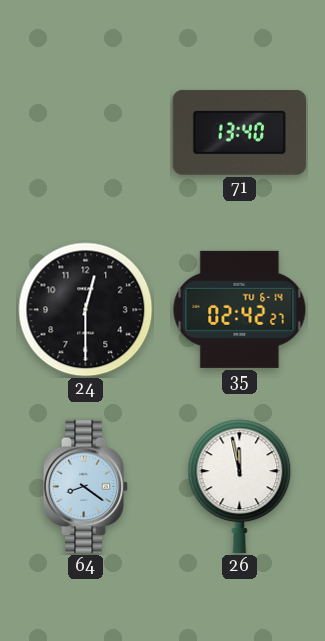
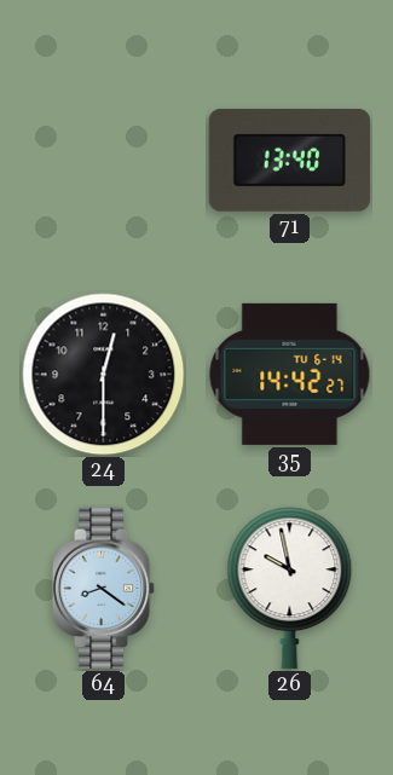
35: 02:42 -> 14:42 (290, 374)
26: 11:58 -> 9:58 (290, 589)
